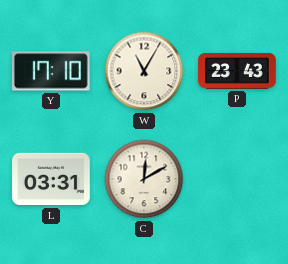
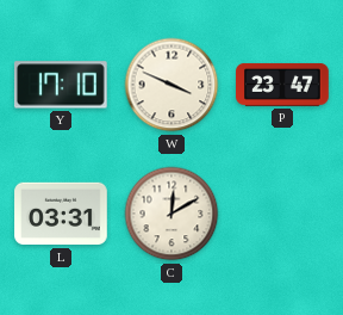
W: 11:05 -> 3:49 (171, 85)
P: 23:43 -> 23:47 (282, 85)
